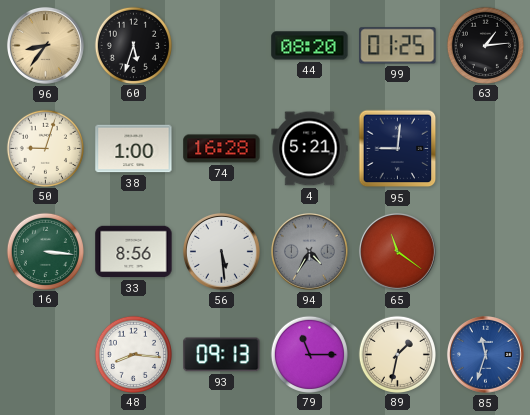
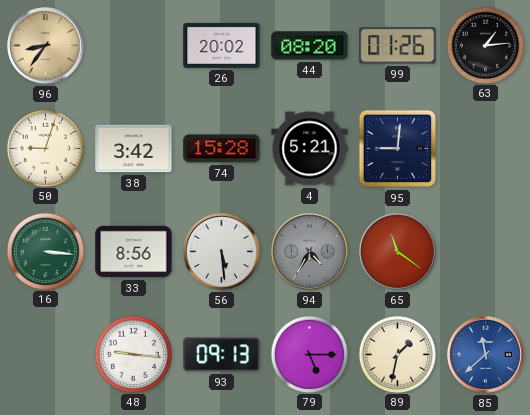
60: 5:33 -> none (133, 45)
26: none -> 20:02 (222, 45)
99: 01:25 -> 01:26 (398, 46)
38: 1:00 -> 3:42 (134, 149)
74: 16:28 -> 15:28 (222, 149)
48: 8:16 -> 9:16 (133, 354)
79: 11:15 -> 5:15 (309, 354)
85: 11:33 -> 11:38 (485, 354)
